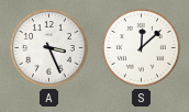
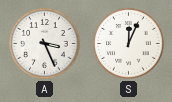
S: 12:08 -> 12:04 (129, 44)
